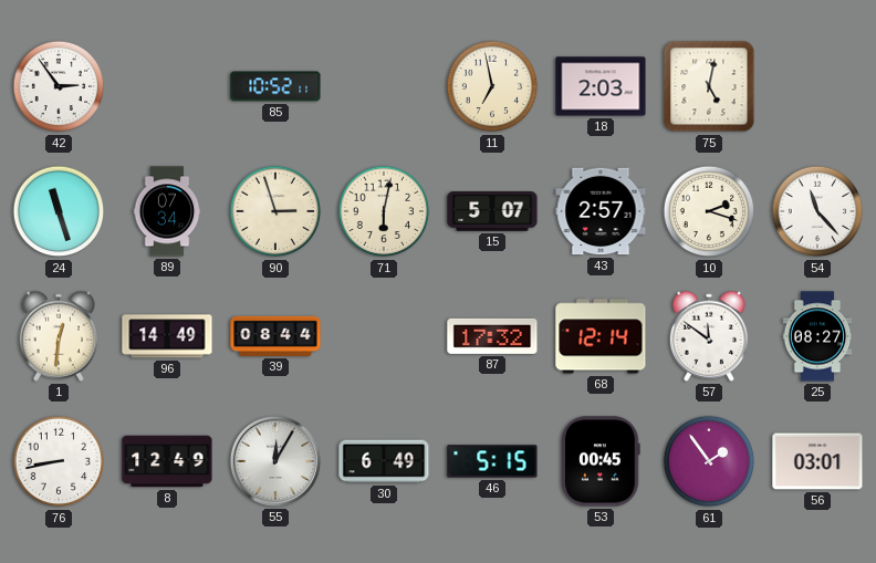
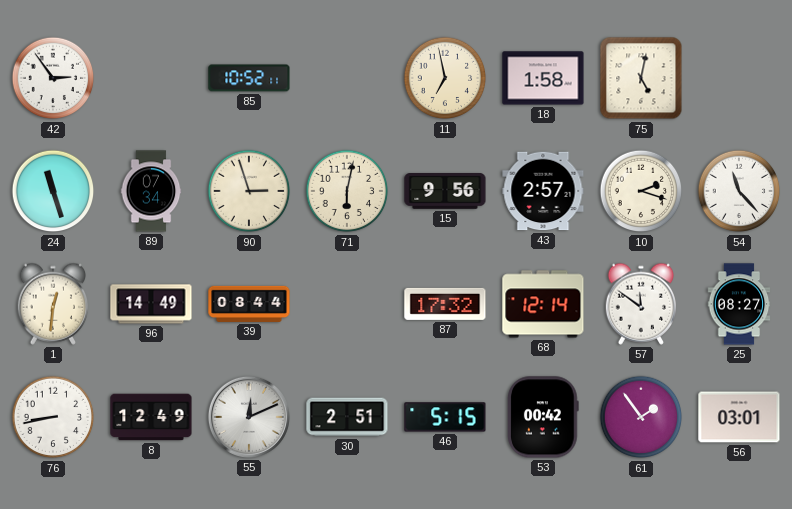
18: 2:03 -> 1:58 (543, 78)
15: 5:07 -> 9:56 (445, 192)
55: 12:05 -> 12:11 (249, 417)
30: 6:49 -> 2:51 (347, 417)
53: 00:45 -> 00:42 (543, 417)
